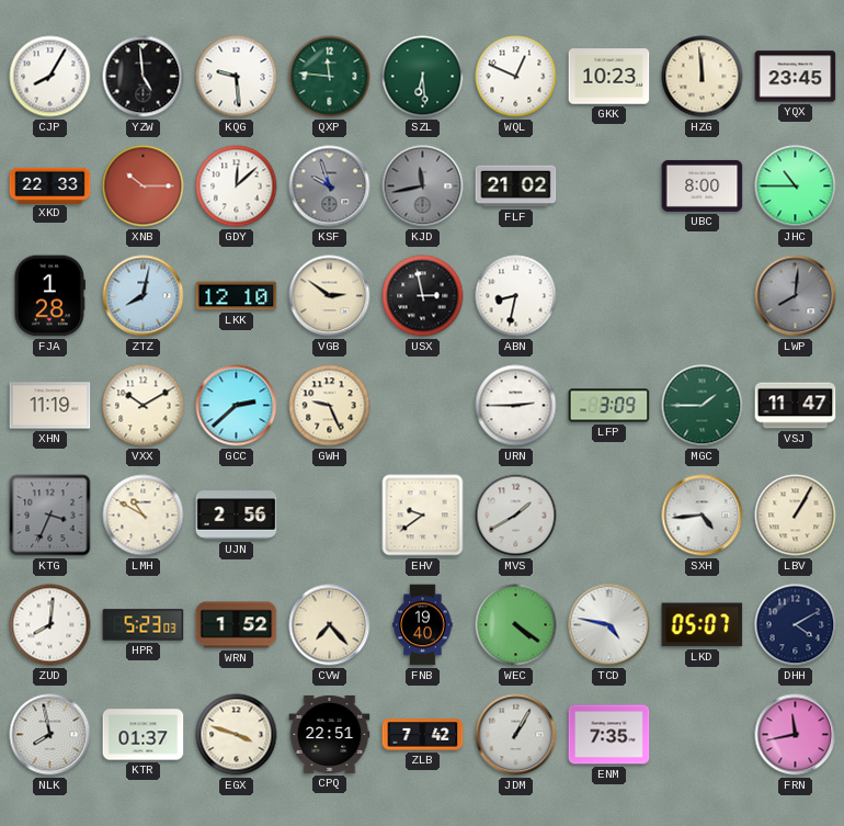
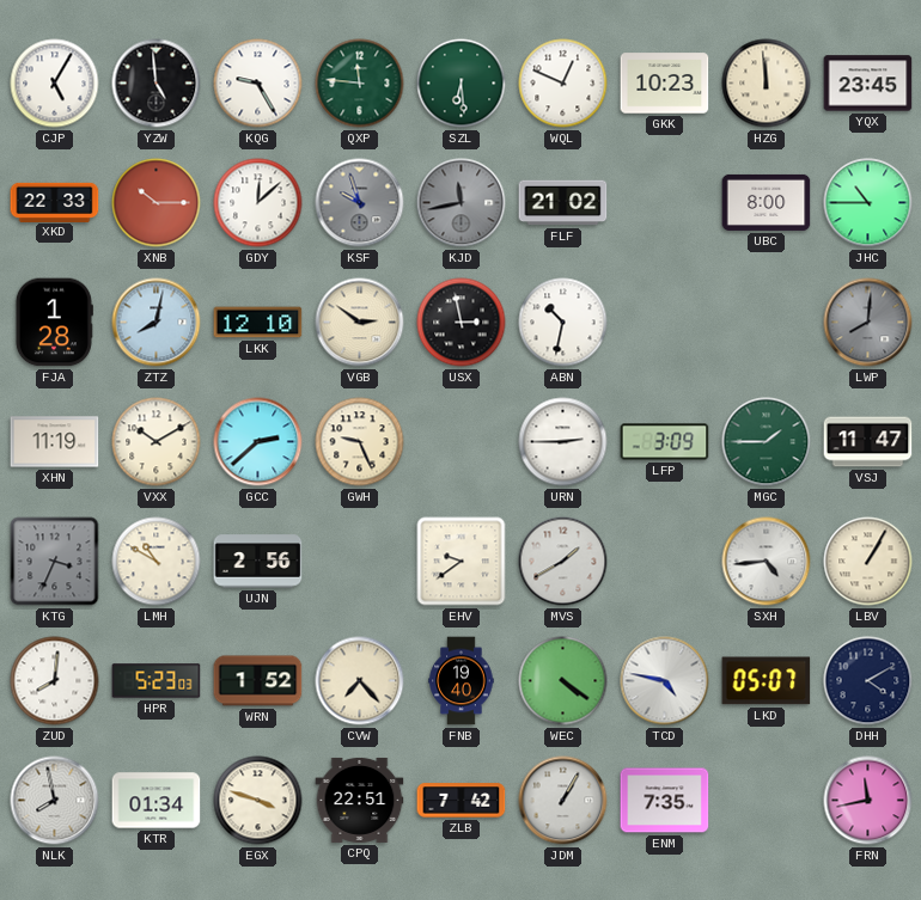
CJP: 8:05 -> 5:05 (55, 84)
KQG: 9:29 -> 9:25 (258, 84)
ABN: 8:32 -> 10:32 (563, 323)
KTR: 01:37 -> 01:34 (157, 801)
